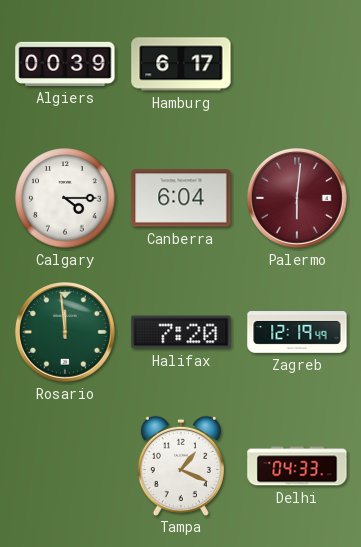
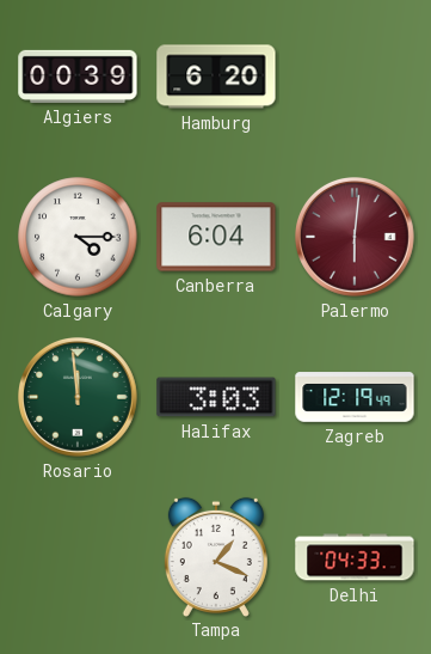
Hamburg: 6:17 -> 6:20 (216, 77)
Halifax: 7:20 -> 3:03 (216, 397)
